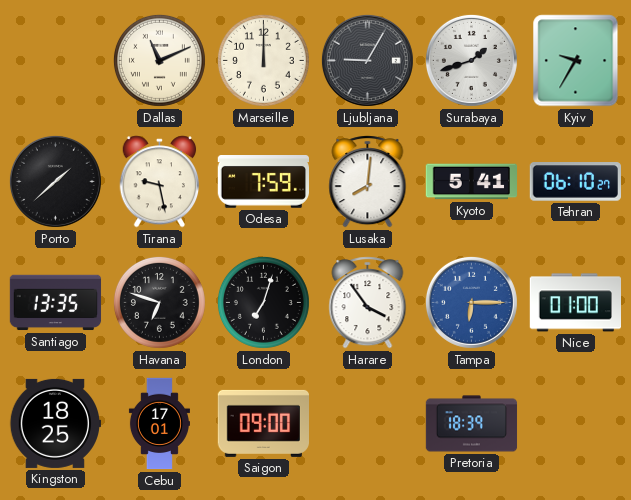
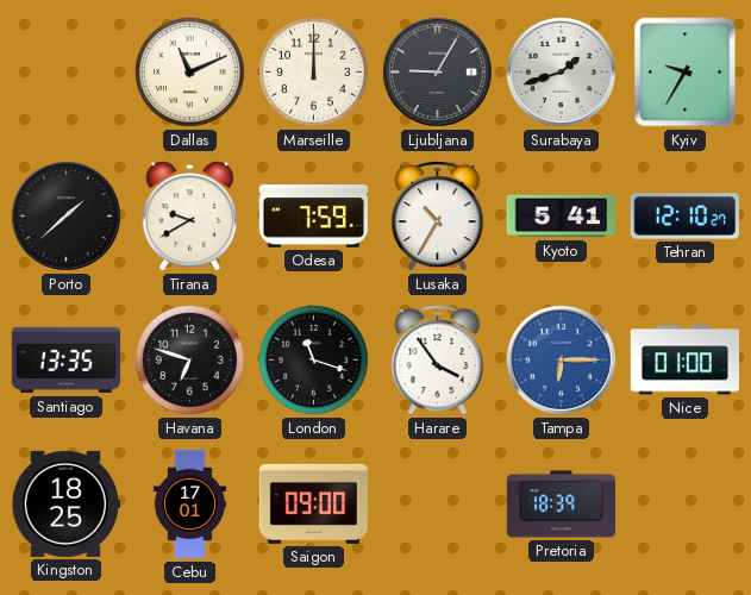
Tirana: 9:28 -> 9:40 (190, 217)
Lusaka: 8:01 -> 10:35 (438, 217)
Tehran: 06:10 -> 12:10 (684, 217)
London: 7:03 -> 11:18 (313, 359)
